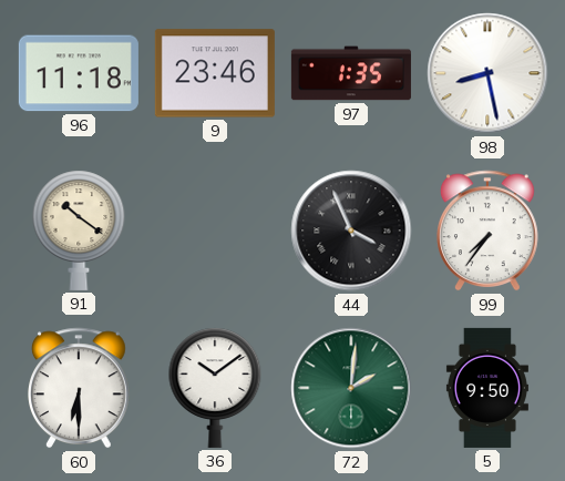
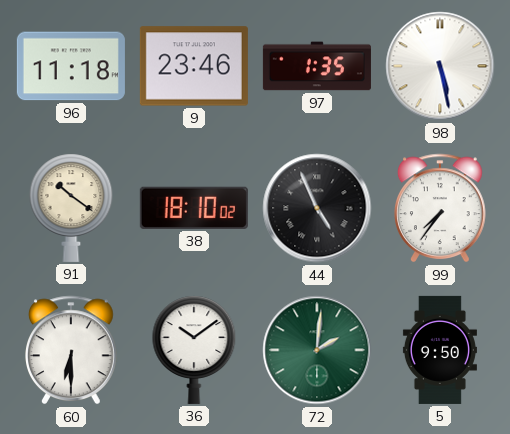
98: 8:28 -> 5:28 (440, 66)
38: none -> 18:10 (194, 208)
44: 3:56 -> 4:56 (317, 208)
